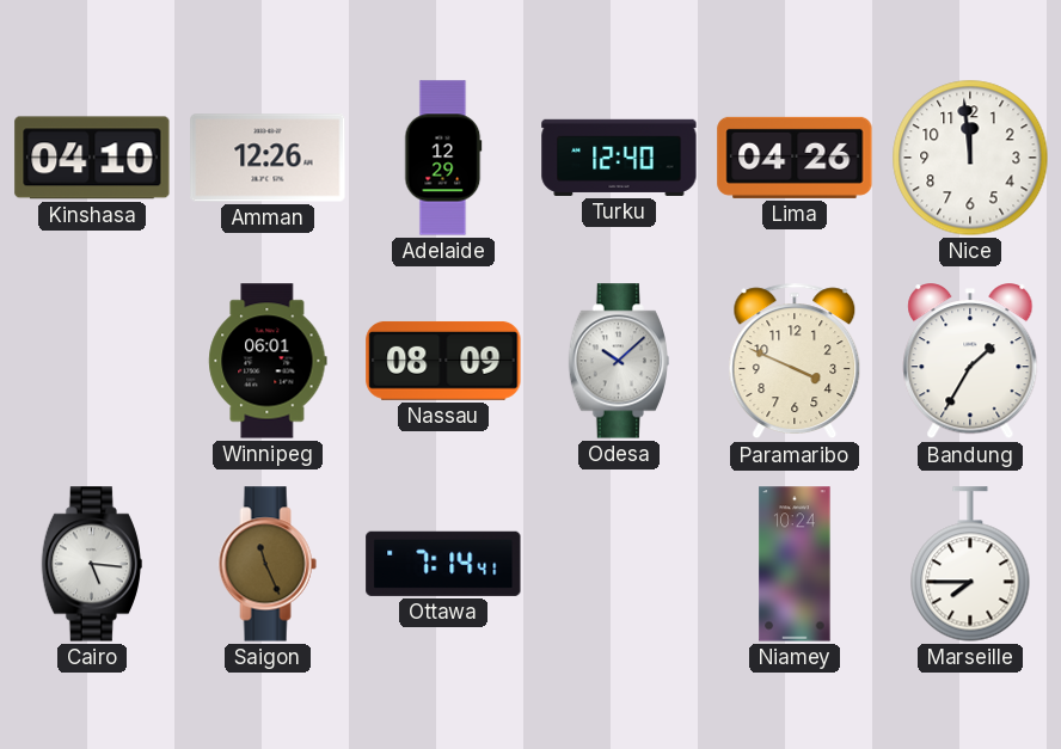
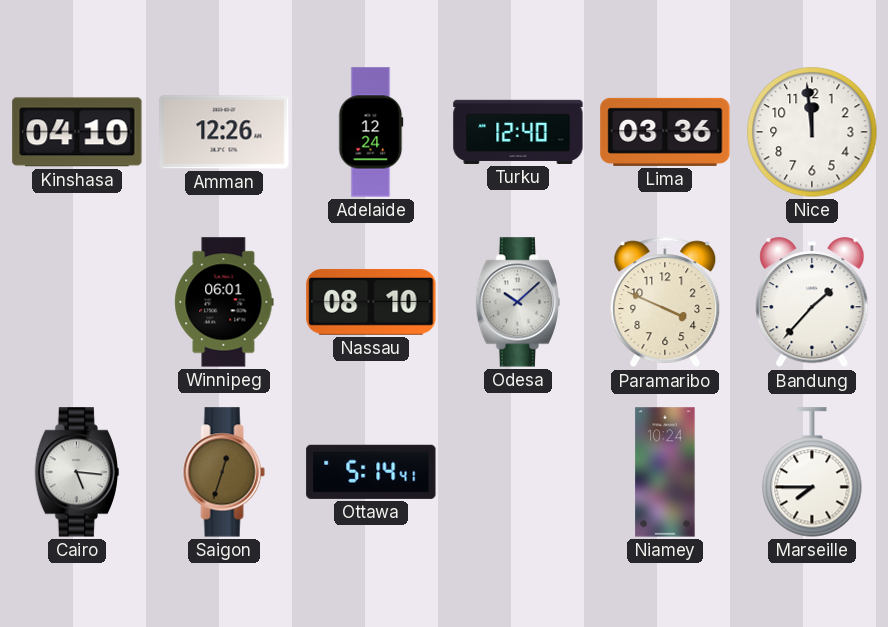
Adelaide: 12:29 -> 12:24 (371, 132)
Lima: 04:26 -> 03:36 (665, 132)
Nassau: 08:09 -> 08:10 (371, 302)
Bandung: 1:35 -> 1:37 (812, 303)
Saigon: 11:26 -> 12:33 (224, 472)
Ottawa: 7:14 -> 5:14 (371, 472)
